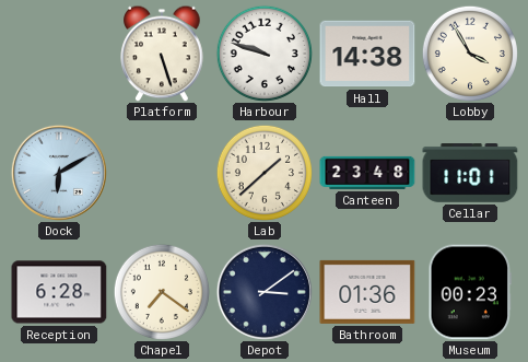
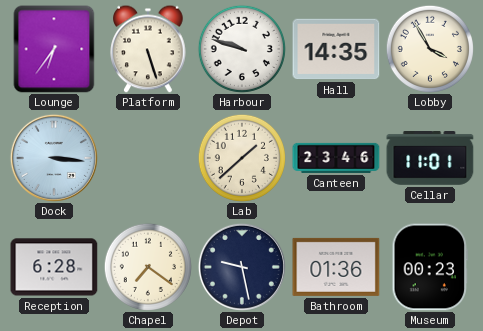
Lounge: none -> 6:36 (54, 49)
Hall: 14:38 -> 14:35 (336, 49)
Dock: 6:10 -> 3:16 (54, 158)
Canteen: 23:48 -> 23:46 (336, 158)
Depot: 3:09 -> 9:28 (242, 267)
